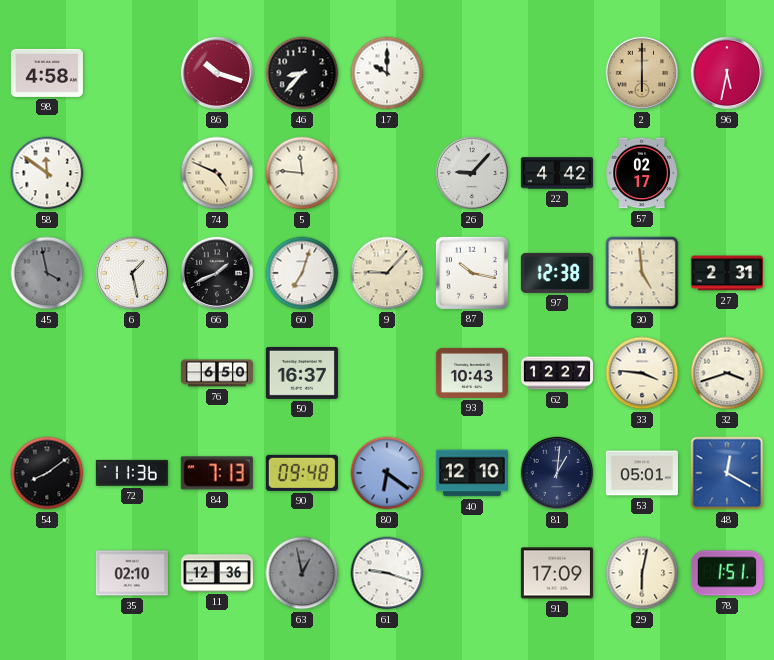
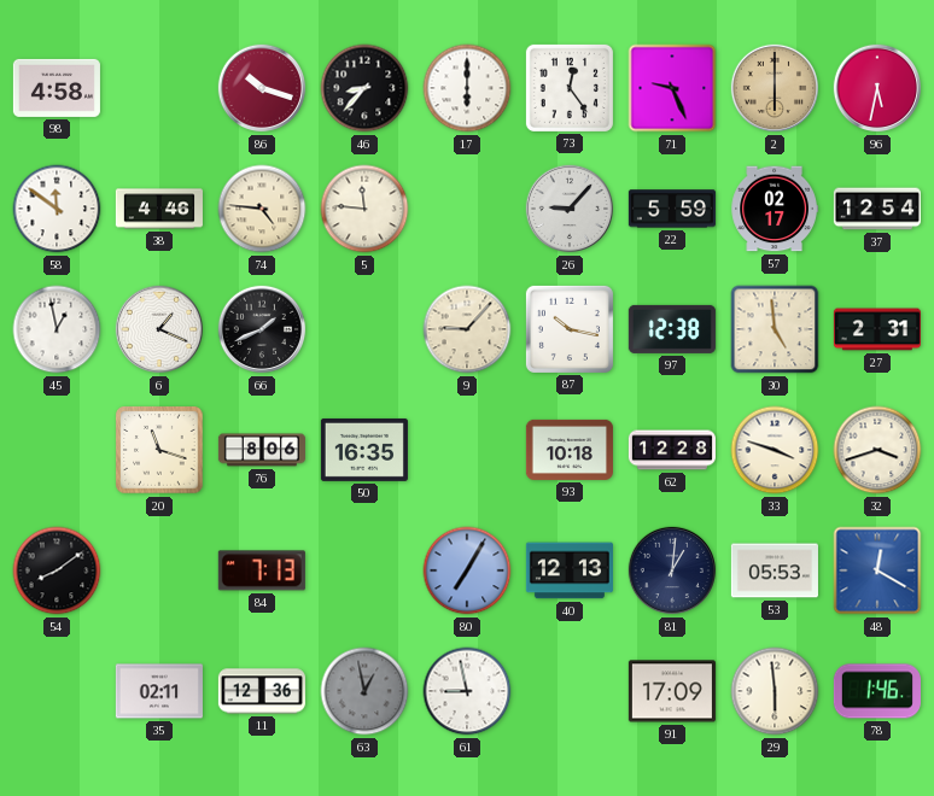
17: 10:00 -> 6:00 (467, 88)
73: none -> 12:24 (570, 88)
71: none -> 9:26 (672, 88)
38: none -> 4:46 (159, 209)
74: 4:49 -> 4:46 (262, 209)
22: 4:42 -> 5:59 (672, 209)
37: none -> 12:54 (877, 209)
45: 3:58 -> 12:58 (57, 329)
45 dial: grey -> white (57, 329)
6: 1:28 -> 1:19 (159, 329)
60: 7:03 -> none (302, 273)
20: none -> 11:18 (159, 450)
76: 6:50 -> 8:06 (262, 450)
50: 16:37 -> 16:35 (364, 450)
93: 10:43 -> 10:18 (570, 450)
62: 12:27 -> 12:28 (672, 450)
33: 3:46 -> 3:48 (775, 450)
72: 11:36 -> none (132, 473)
90: 09:48 -> none (302, 473)
80: 6:21 -> 7:05 (467, 570)
40: 12:10 -> 12:13 (570, 570)
53: 05:01 -> 05:53 (775, 570)
35: 02:10 -> 02:11 (159, 691)
61: 9:18 -> 8:58 (467, 691)
29: 6:02 -> 5:59 (775, 691)
78: 1:51 -> 1:46 (877, 691)
